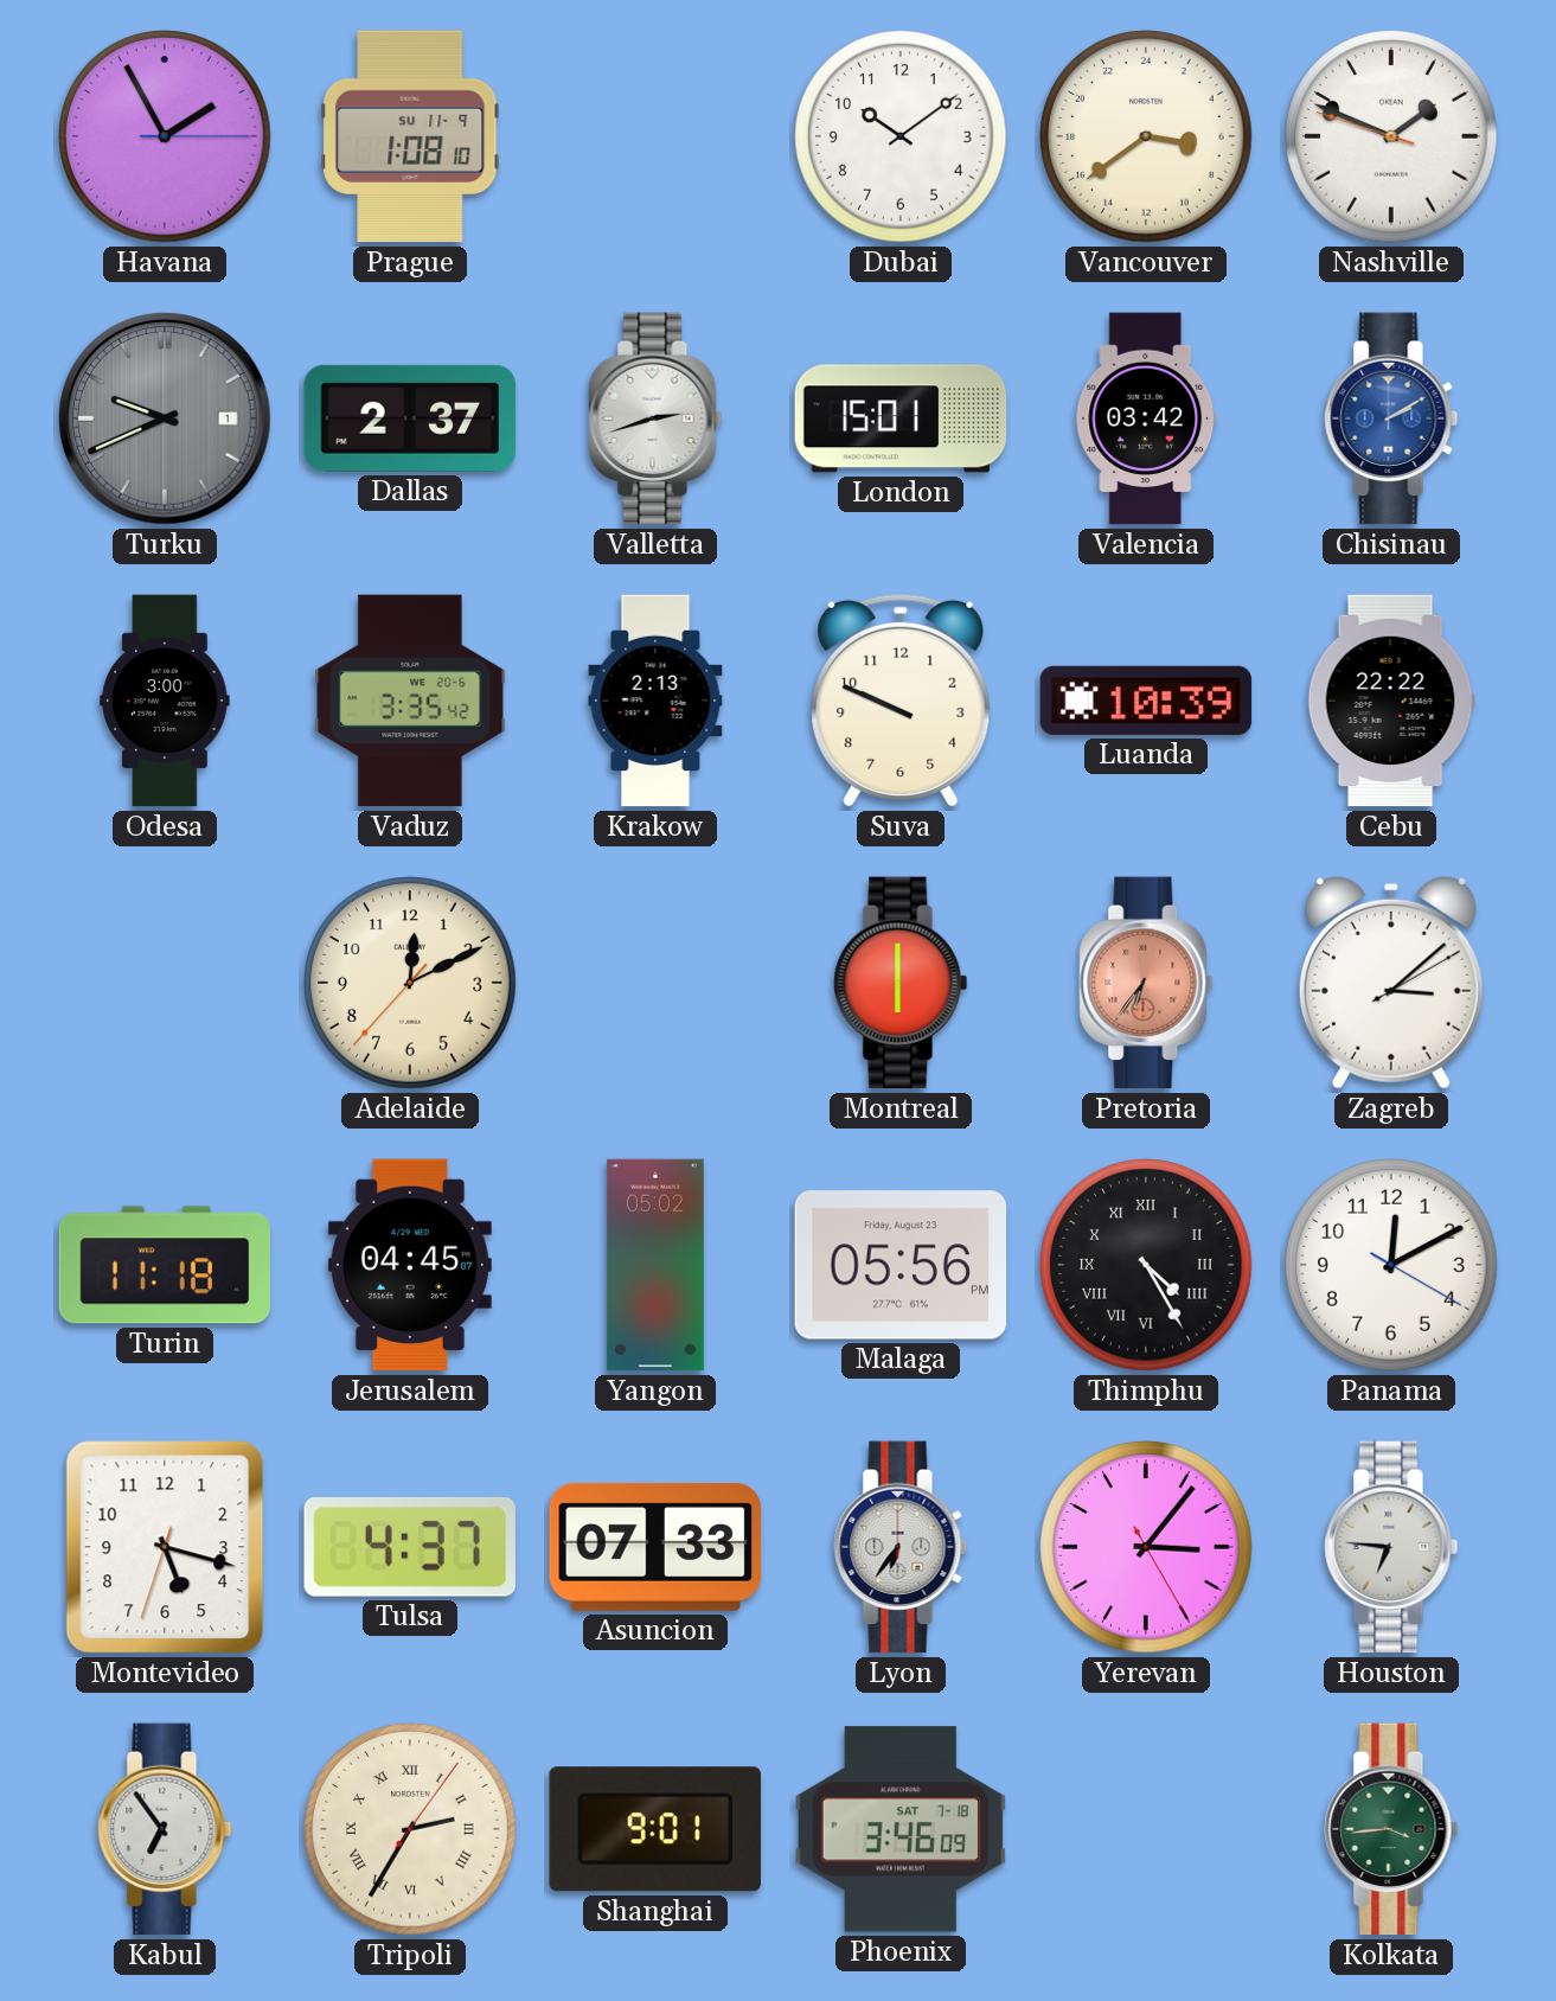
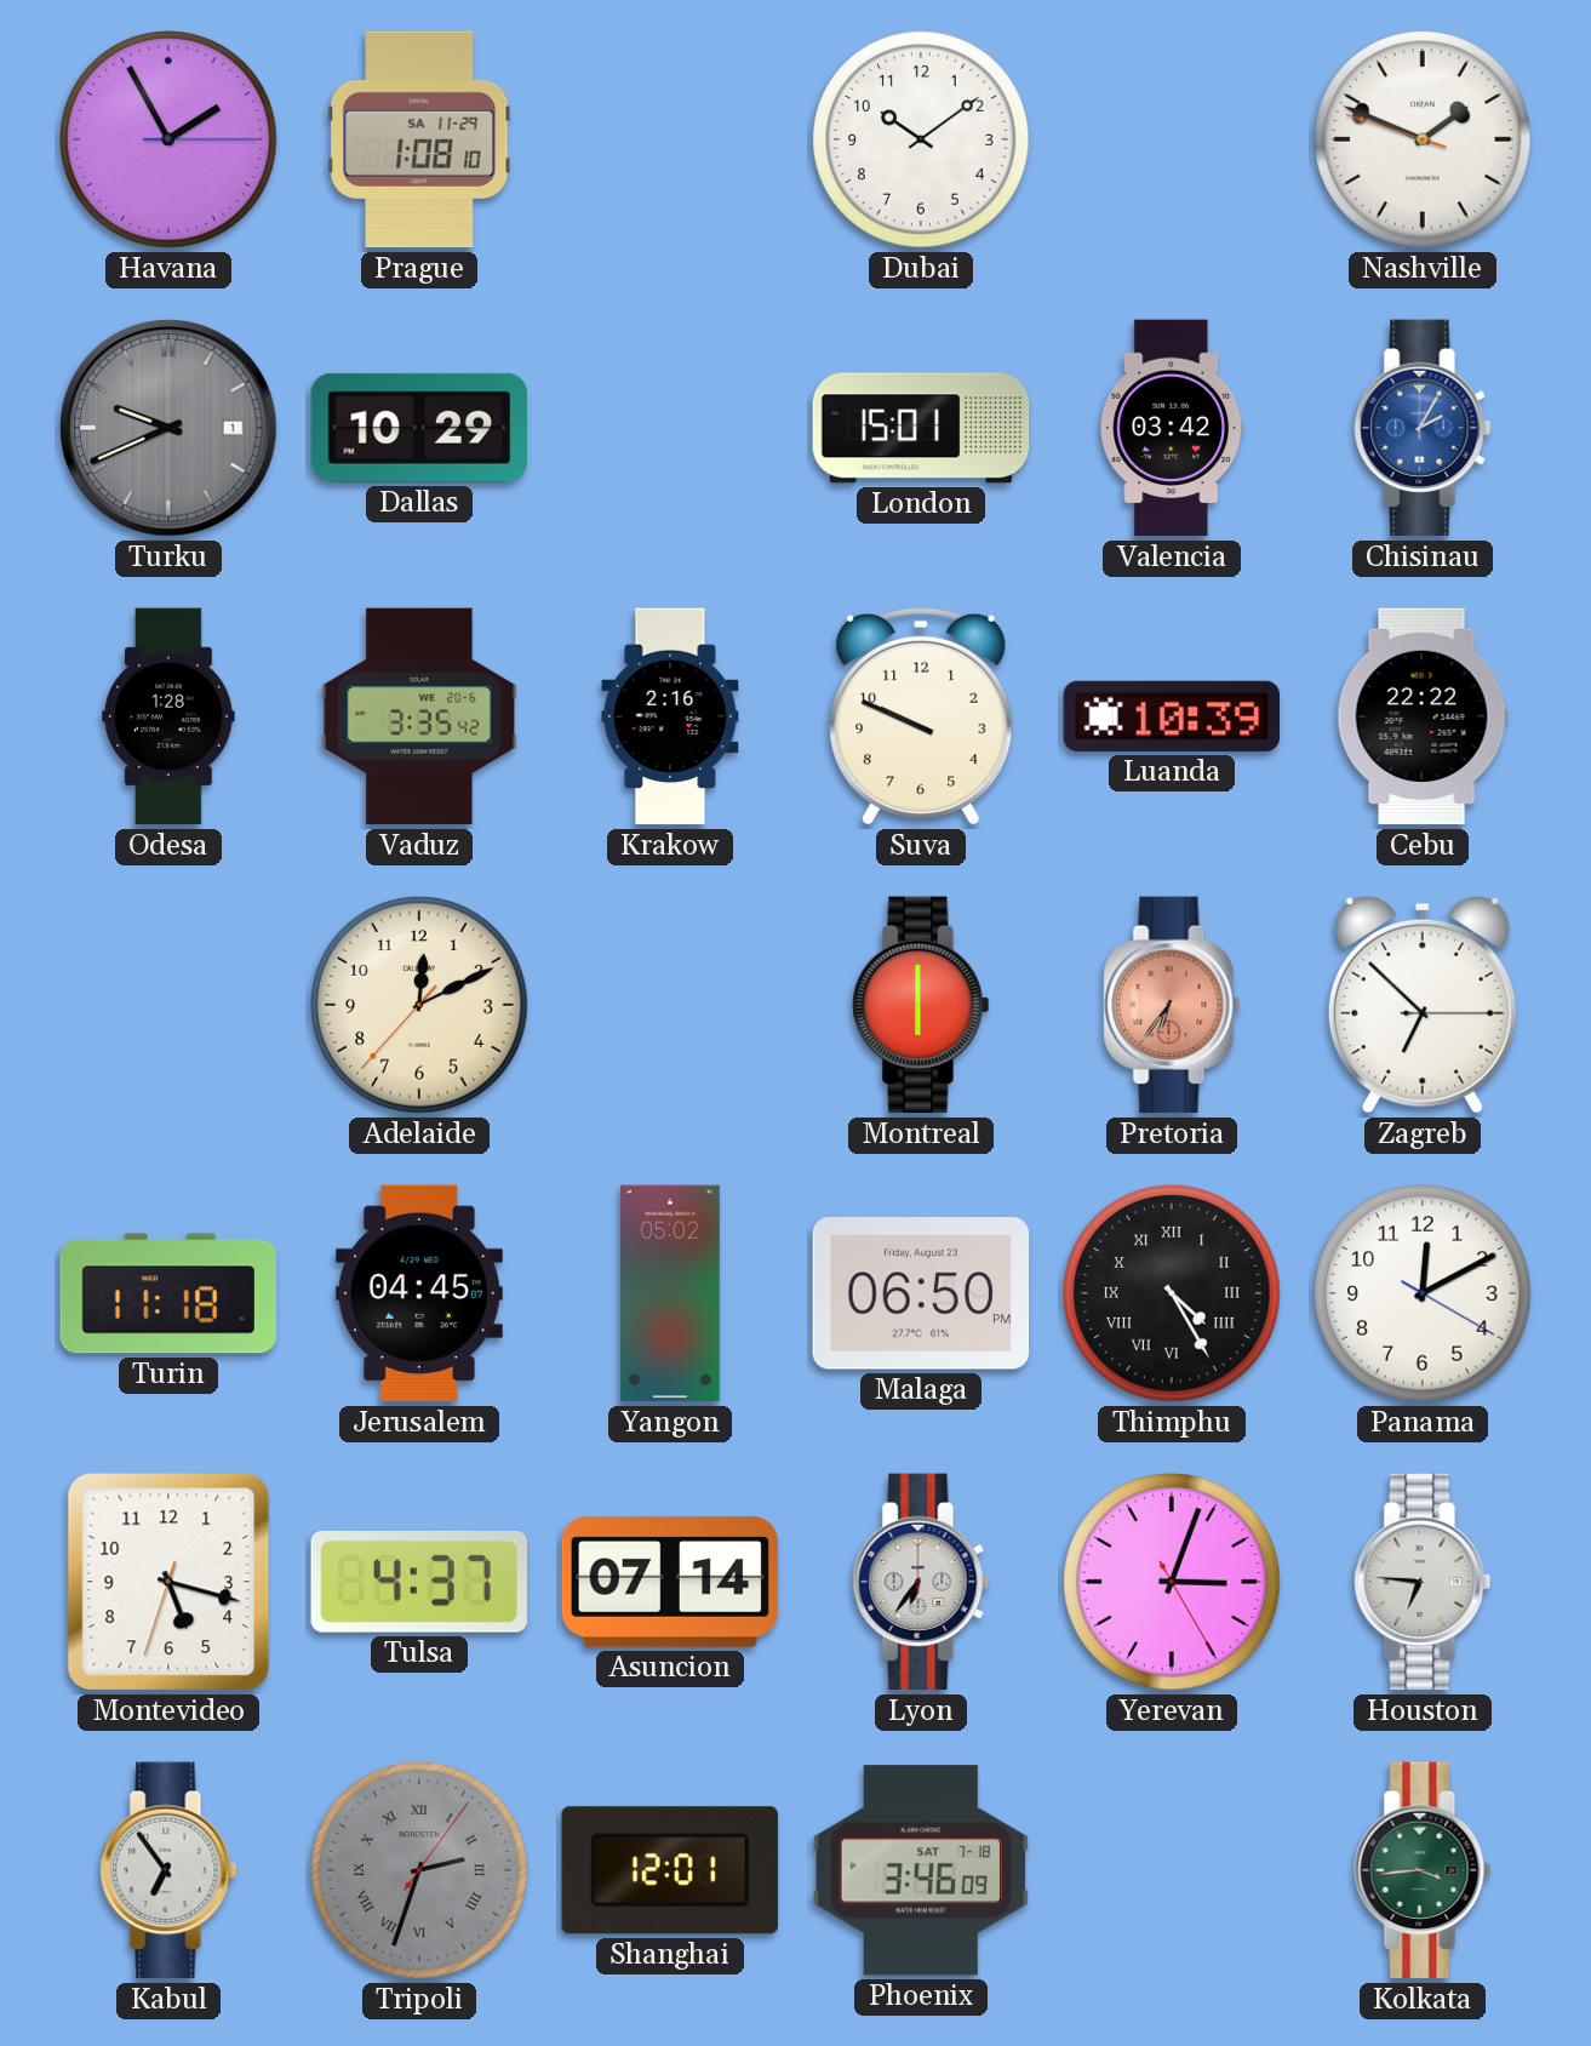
Prague date: SU 11-9 -> SA 11-29 (419, 139)
Vancouver: 6:39 -> none (1146, 136)
Dallas: 2:37 -> 10:29 (418, 428)
Valletta: 2:42 -> none (655, 418)
Chisinau: 2:10 -> 2:05 (1423, 428)
Odesa: 3:00 -> 1:28 (168, 716)
Krakow: 2:13 -> 2:16 (670, 716)
Zagreb: 3:08 -> 6:52 (1423, 1005)
Malaga: 05:56 -> 06:50 (921, 1293)
Asuncion: 07:33 -> 07:14 (670, 1582)
Yerevan: 3:06 -> 3:03 (1172, 1582)
Tripoli: 2:35 -> 2:33 (419, 1870)
Tripoli dial: cream -> grey (419, 1870)
Shanghai: 9:01 -> 12:01 (670, 1870)
